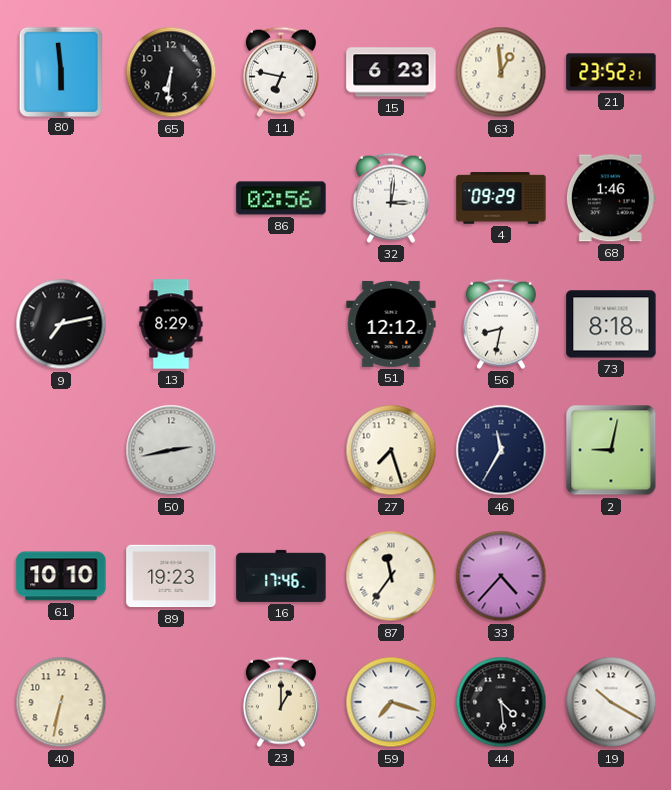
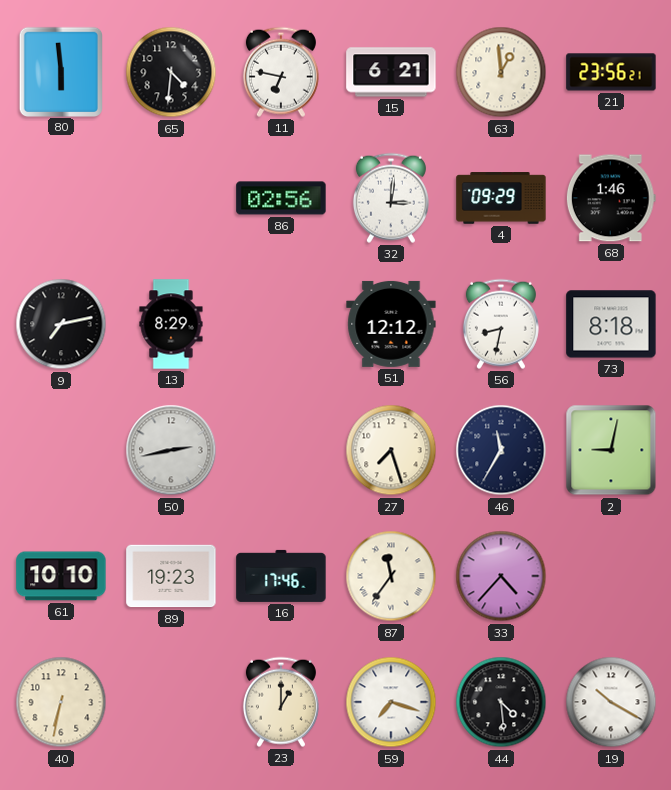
65: 6:31 -> 4:31 (171, 72)
15: 6:23 -> 6:21 (391, 72)
21: 23:52 -> 23:56 (611, 72)
